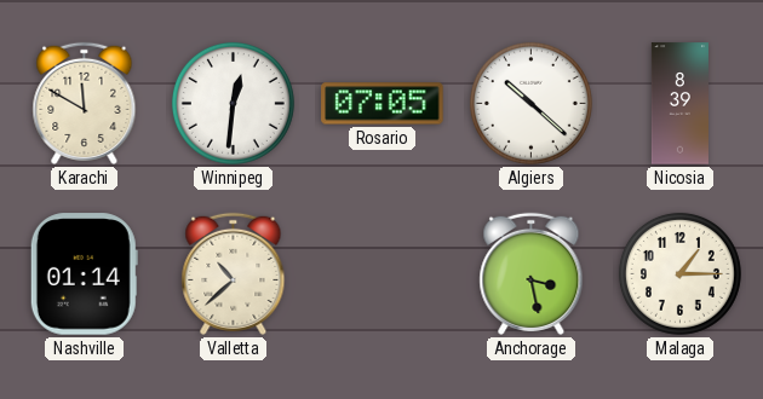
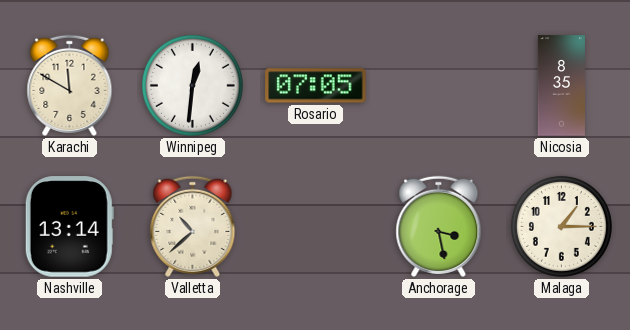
Algiers: 10:22 -> none (530, 103)
Nicosia: 8:39 -> 8:35 (561, 86)
Nashville: 01:14 -> 13:14 (69, 227)
